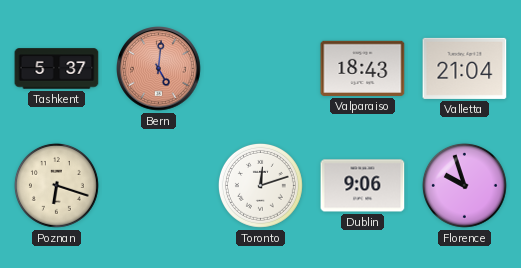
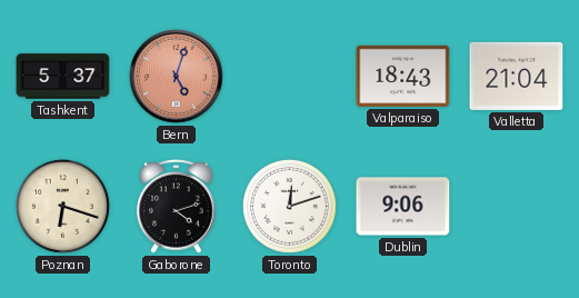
Bern: 5:01 -> 5:03 (177, 77)
Gaborone: none -> 4:12 (177, 206)
Florence: 9:57 -> none (464, 185)
